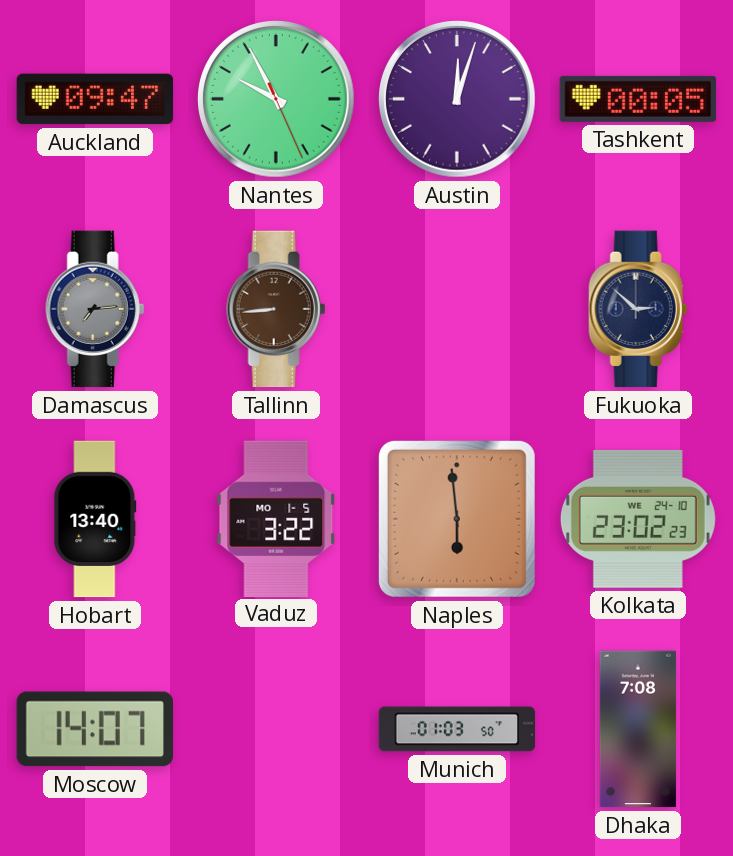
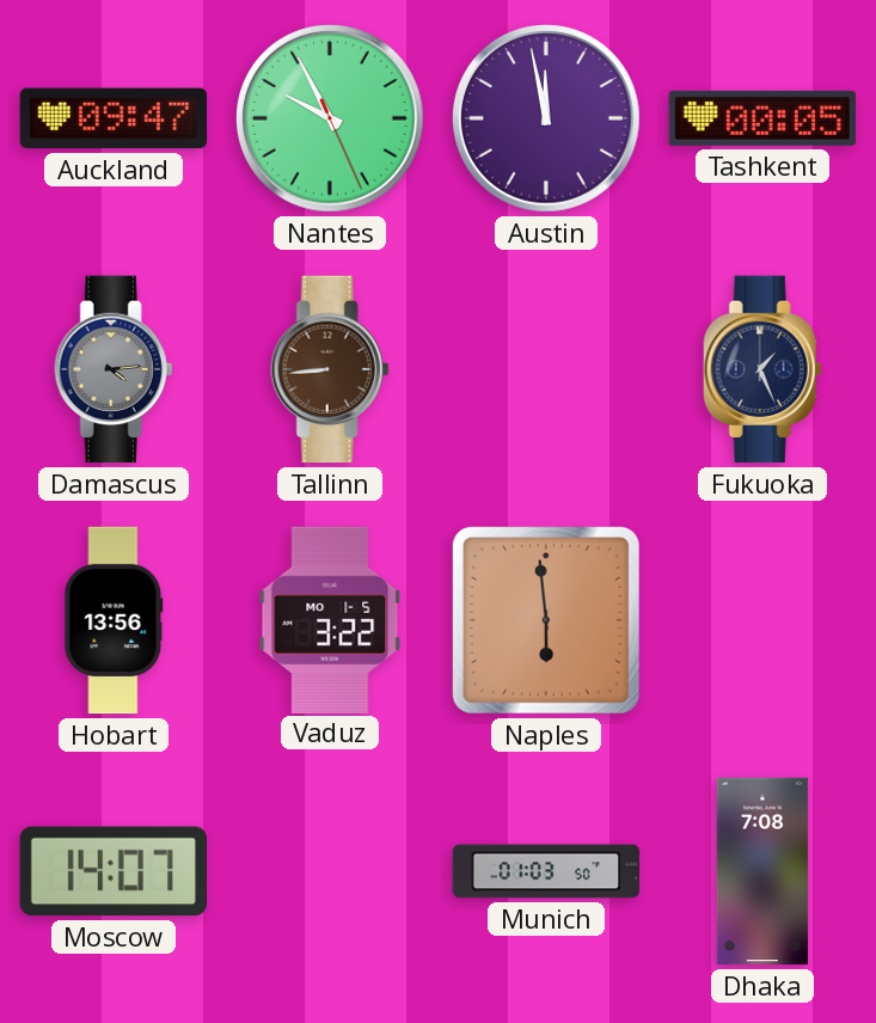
Austin: 12:03 -> 11:58 (546, 118)
Damascus: 7:14 -> 4:14 (114, 369)
Fukuoka: 2:52 -> 1:26 (762, 369)
Hobart: 13:40 -> 13:56 (114, 620)
Kolkata: 23:02 -> none (638, 519)
